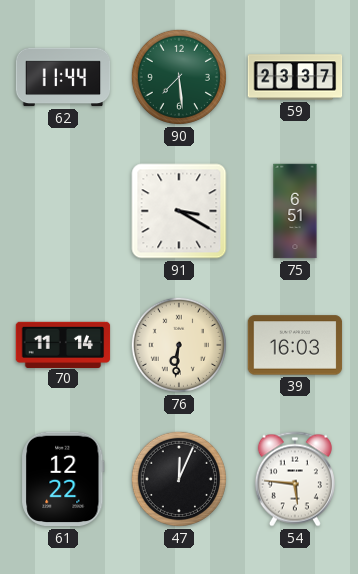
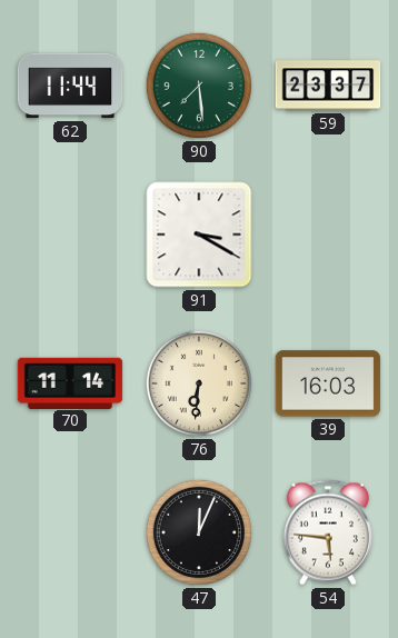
75: 6:51 -> none (295, 211)
61: 12:22 -> none (63, 479)
